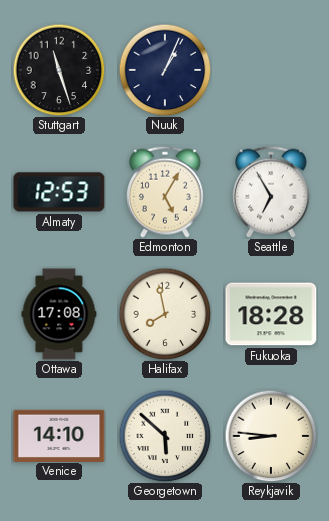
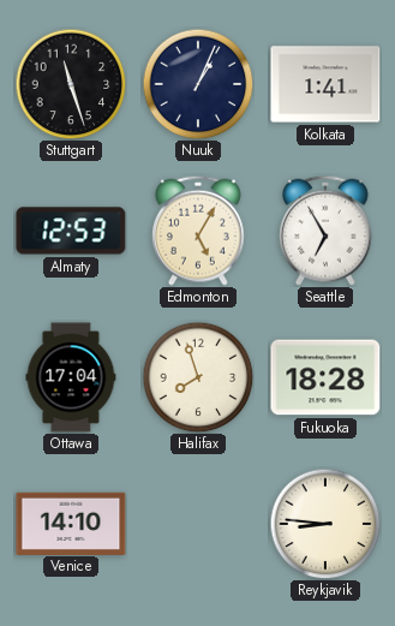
Kolkata: none -> 1:41 (325, 84)
Ottawa: 17:08 -> 17:04 (71, 377)
Halifax: 7:58 -> 7:57 (198, 377)
Georgetown: 5:52 -> none (165, 436)
